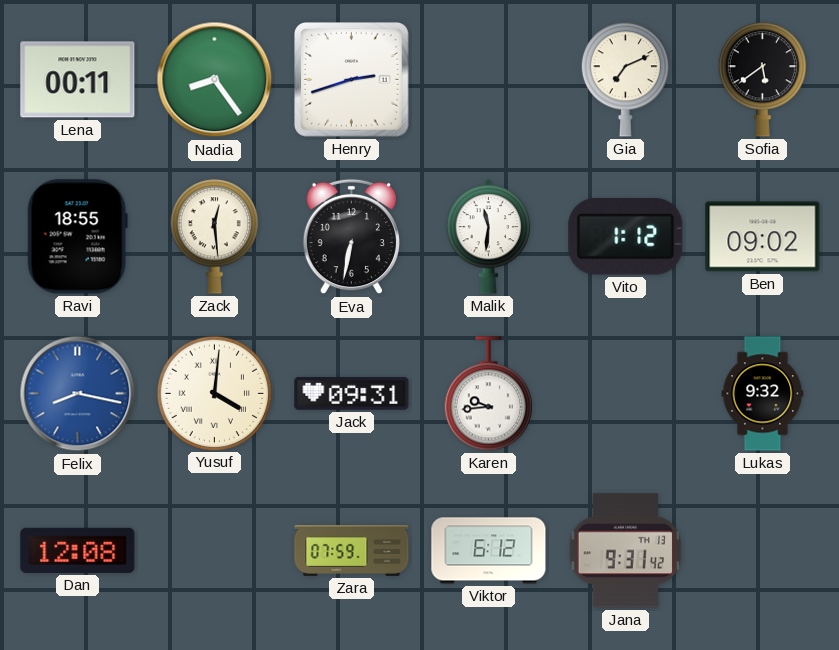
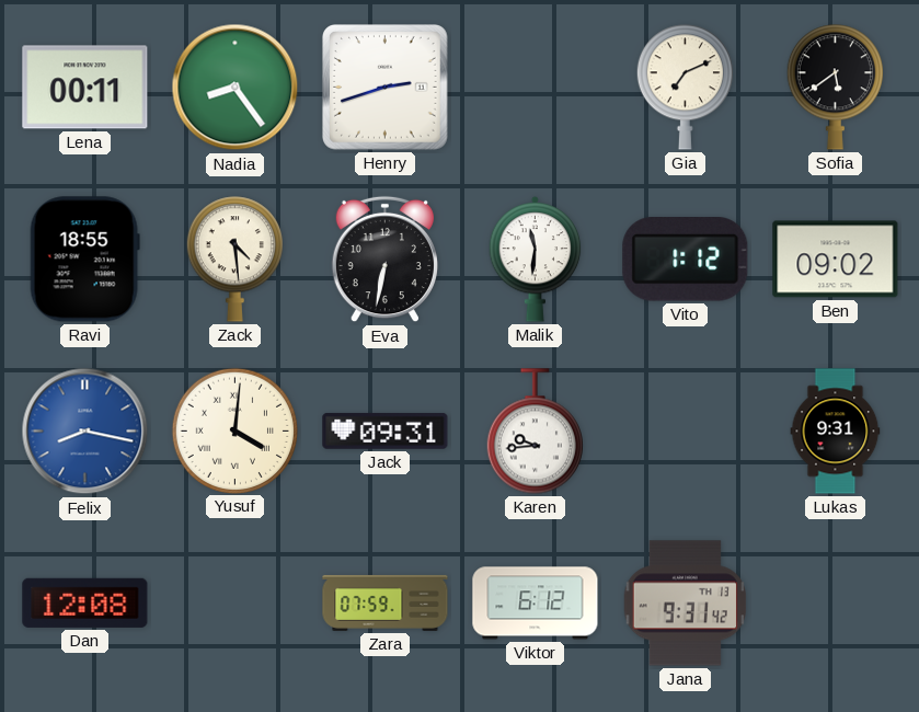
Zack: 12:29 -> 4:29 (234, 260)
Lukas: 9:32 -> 9:31 (836, 432)
